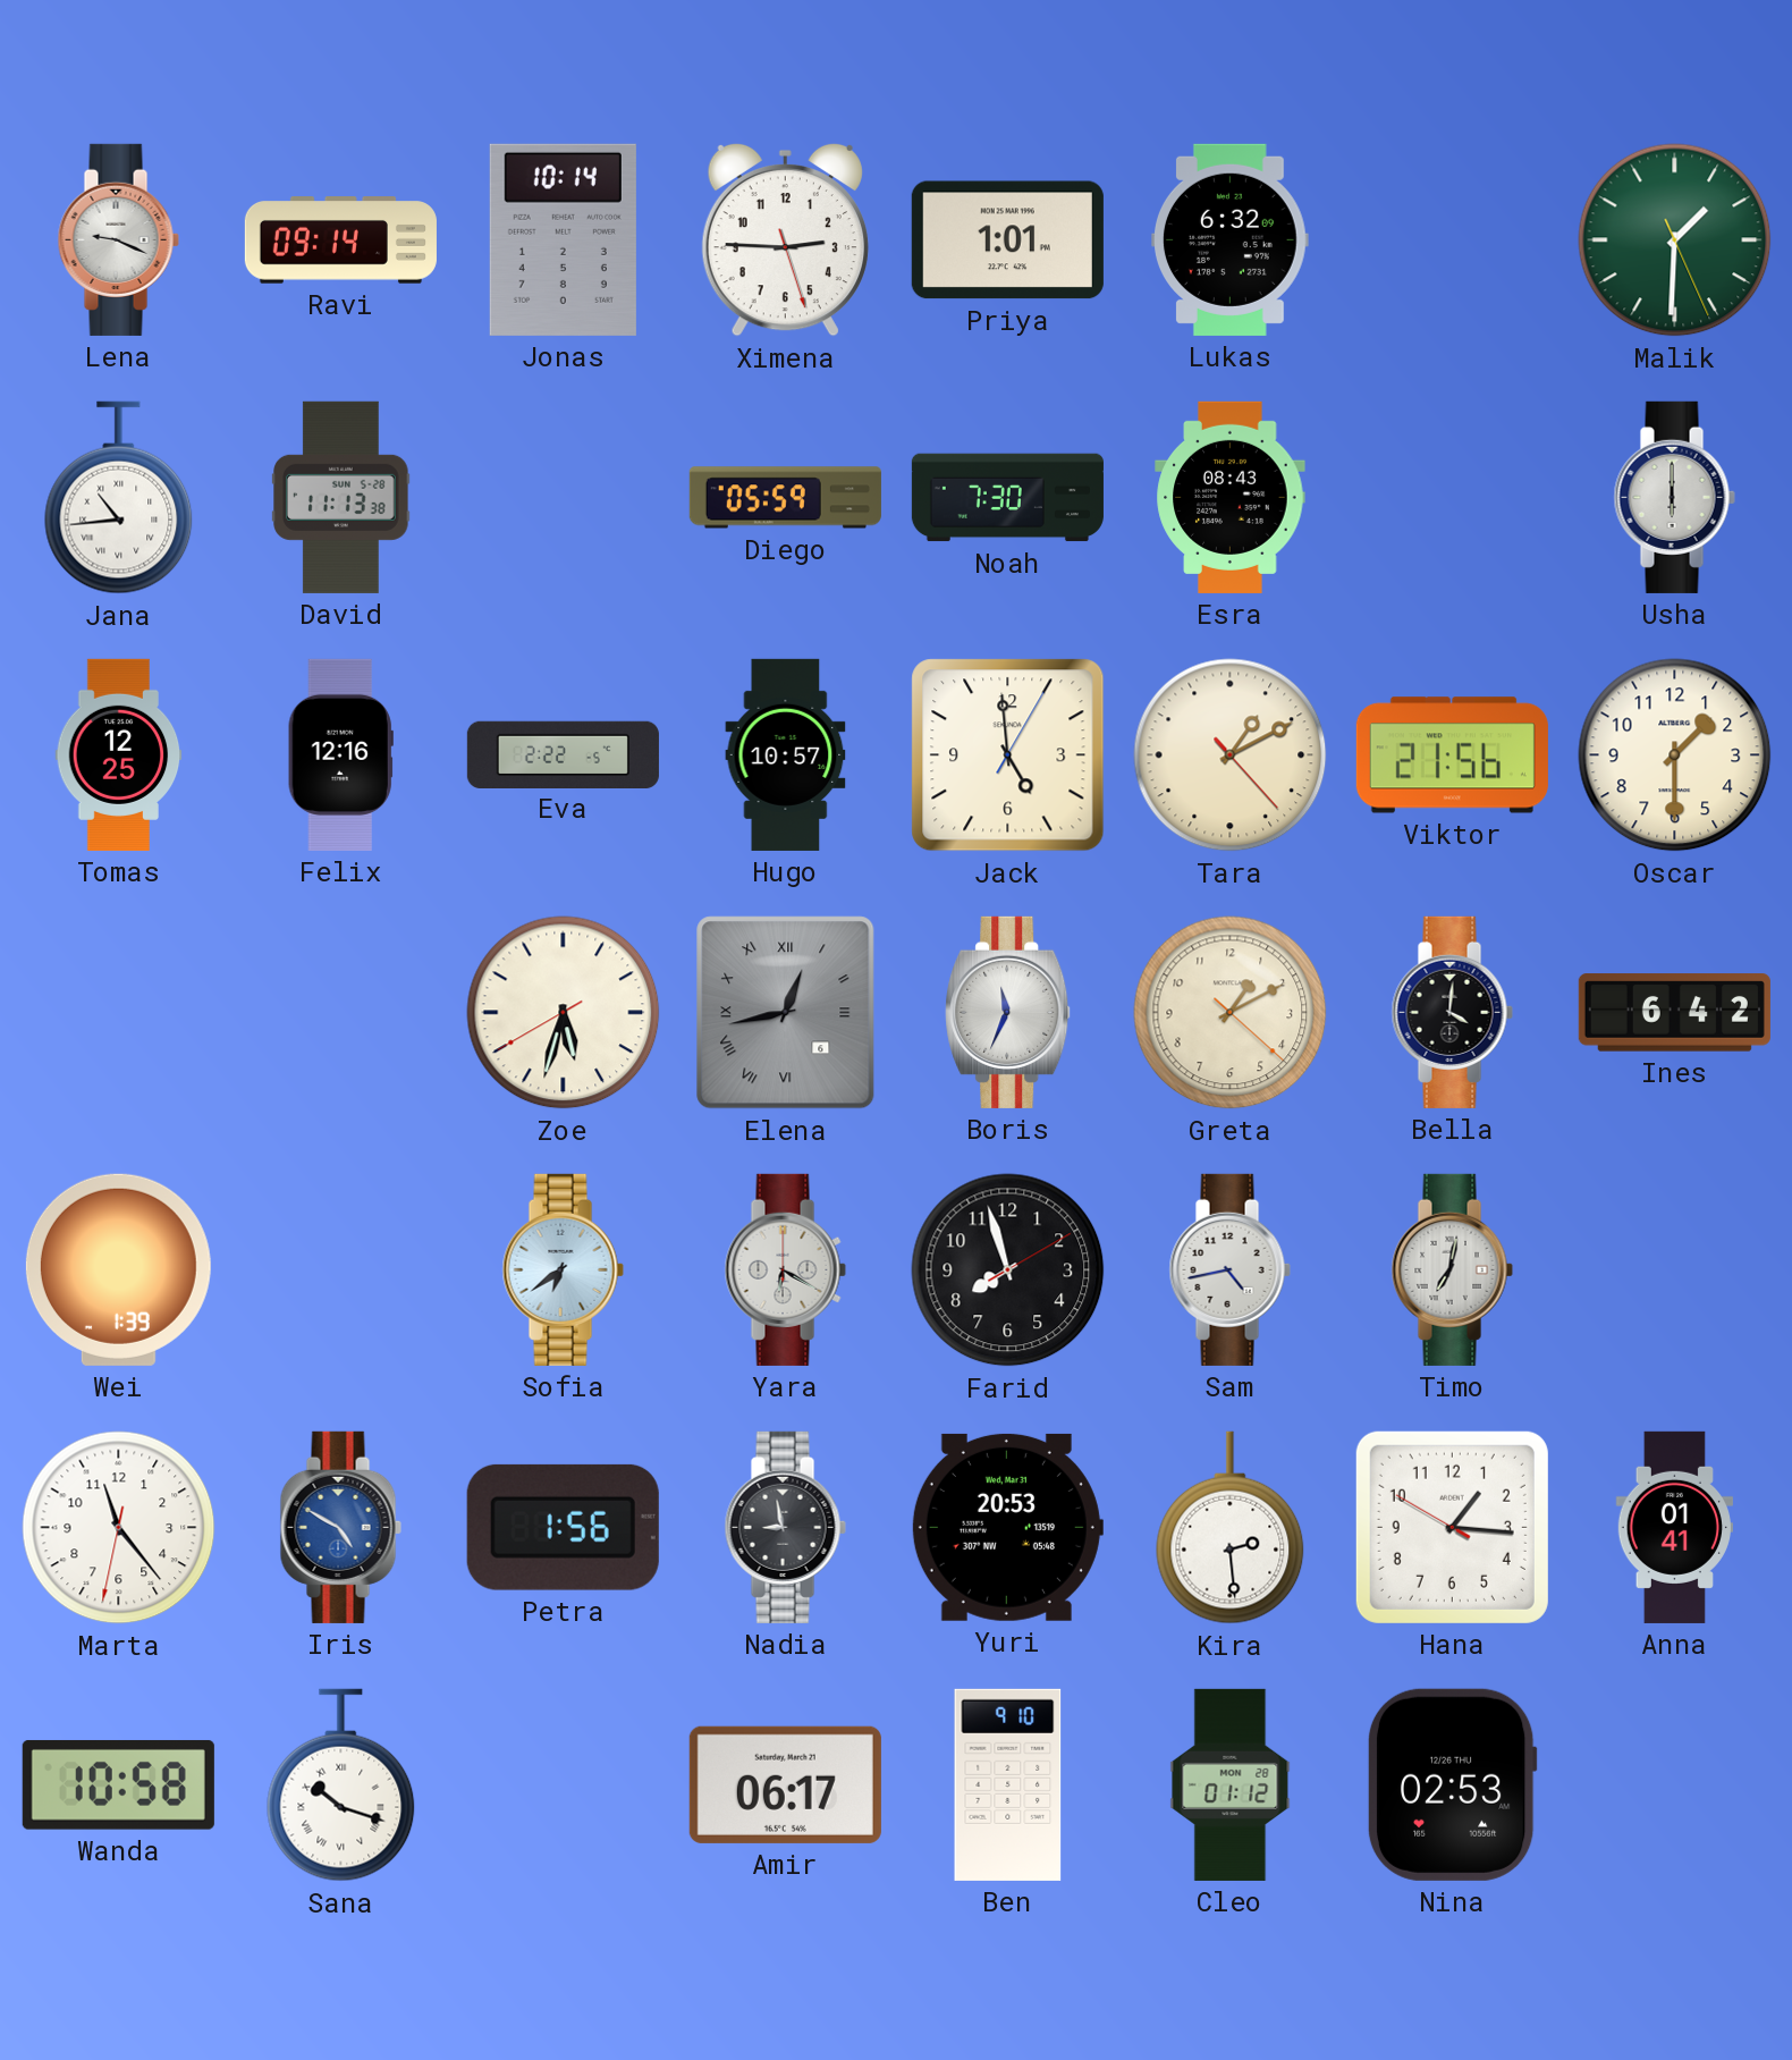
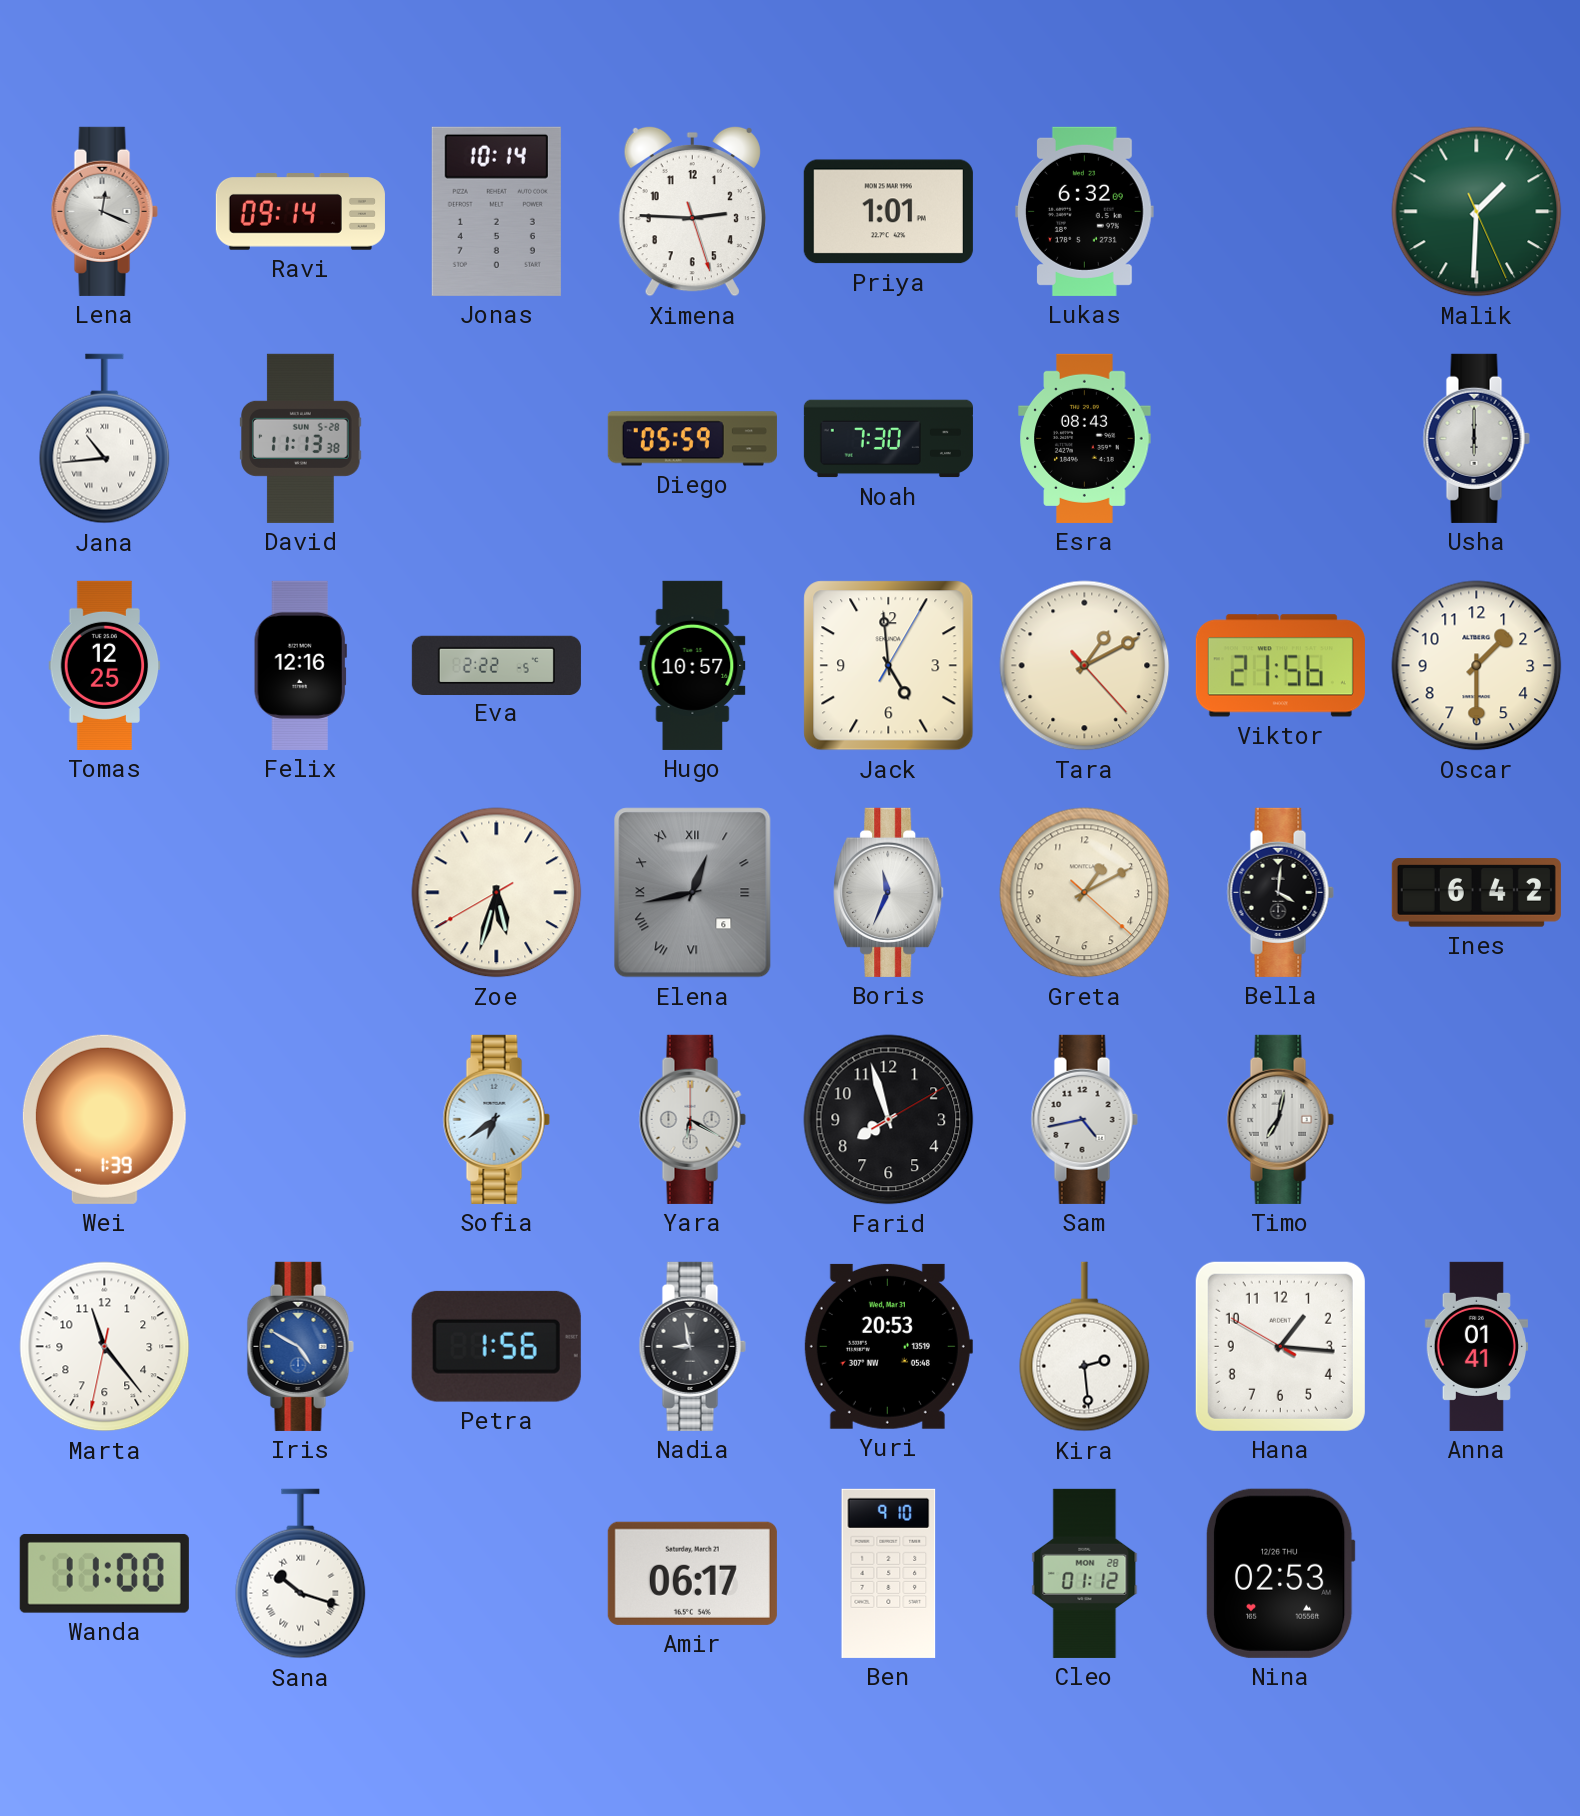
Lena: 9:19 -> 12:19 (104, 211)
Wanda: 10:58 -> 11:00 (104, 1573)
